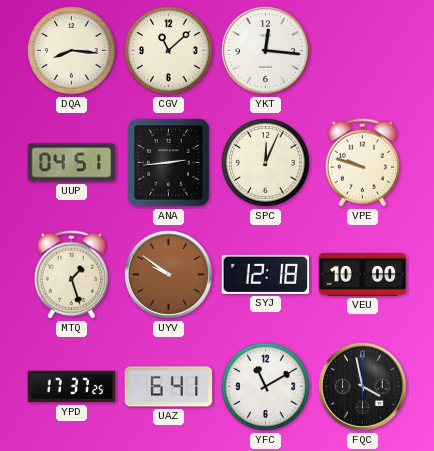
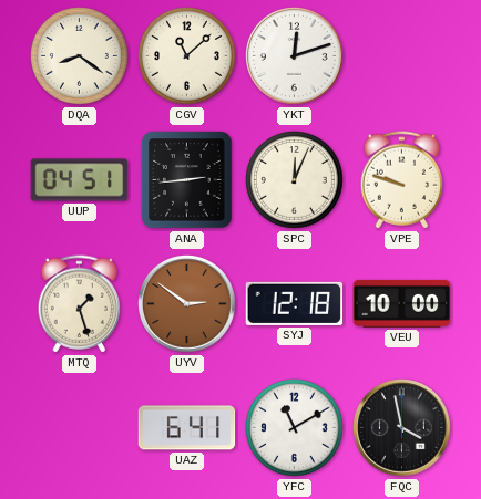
DQA: 8:16 -> 8:21 (80, 56)
YKT: 12:16 -> 12:12 (295, 56)
UYV: 9:51 -> 2:51 (187, 304)
YPD: 17:37 -> none (72, 387)
